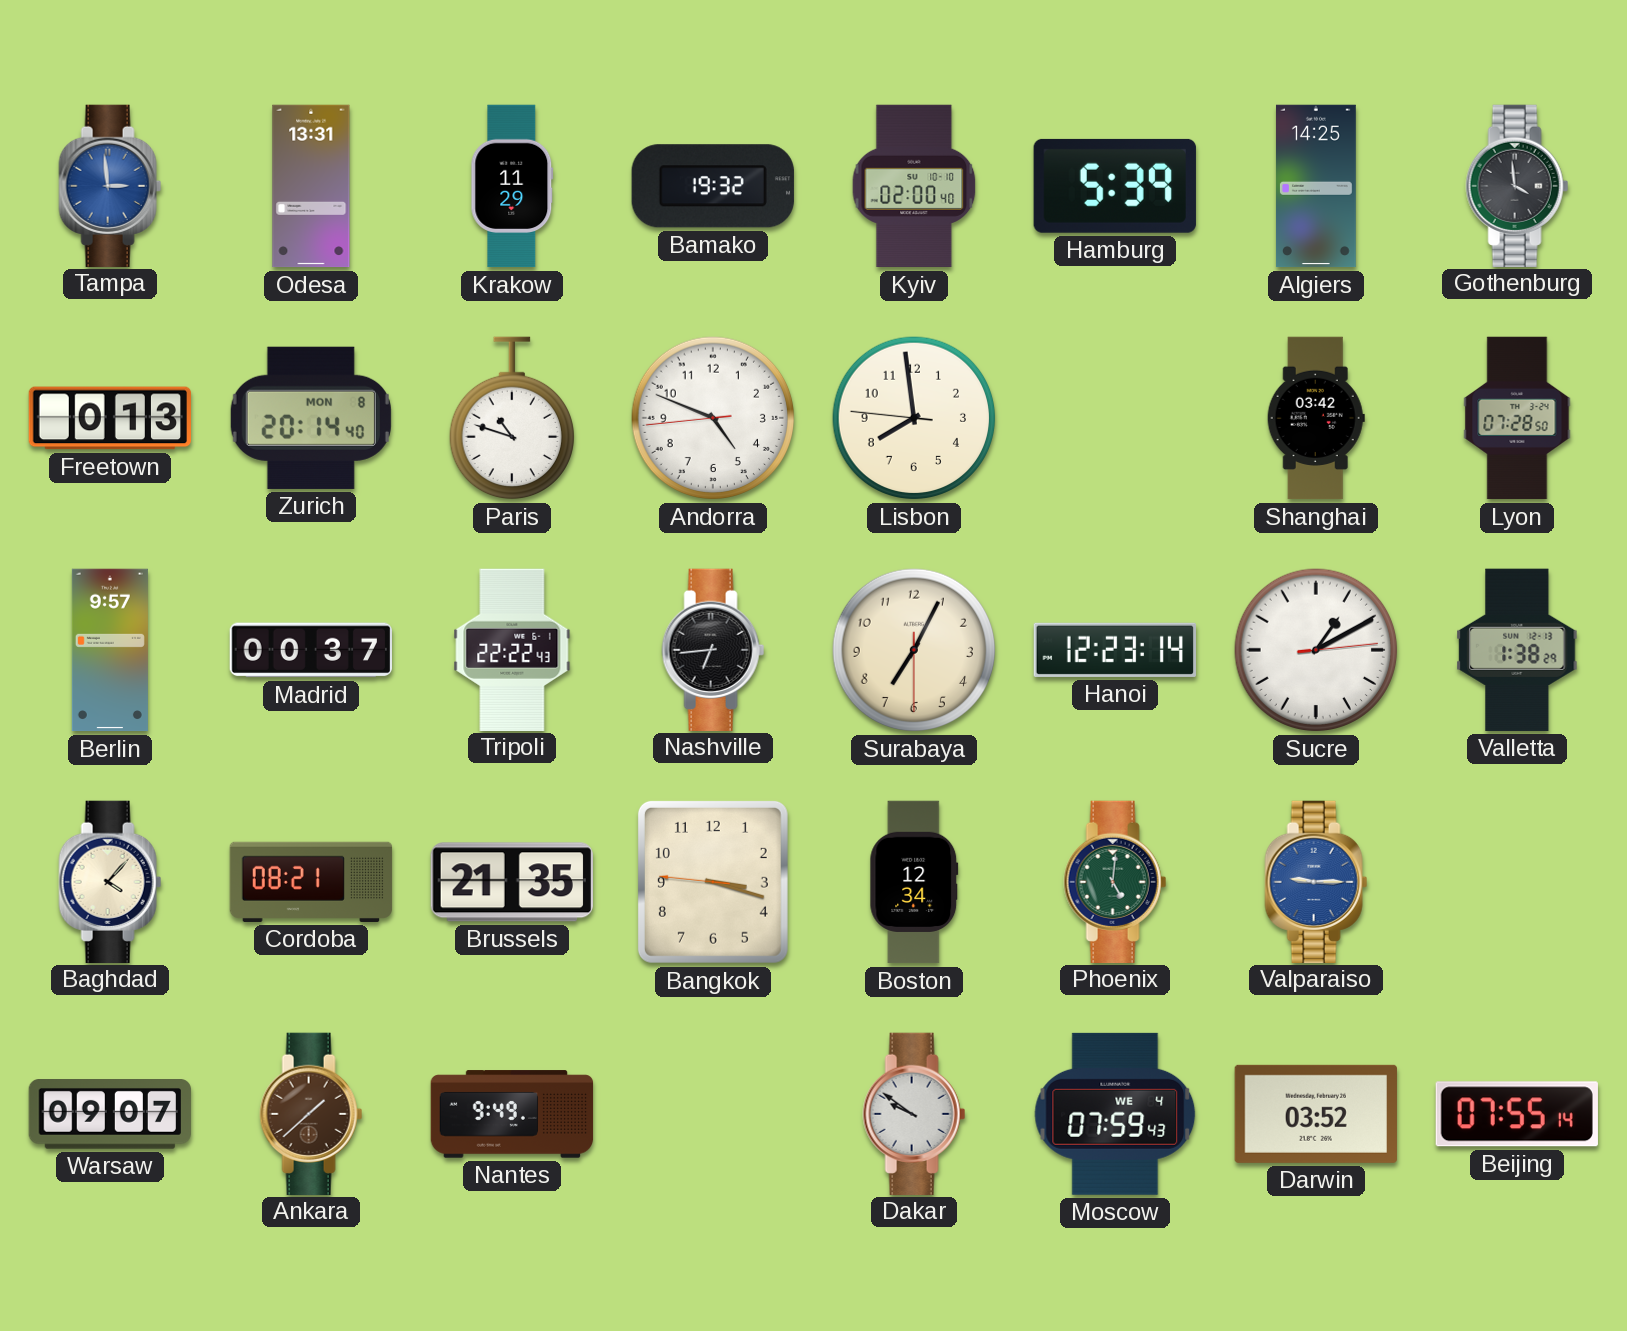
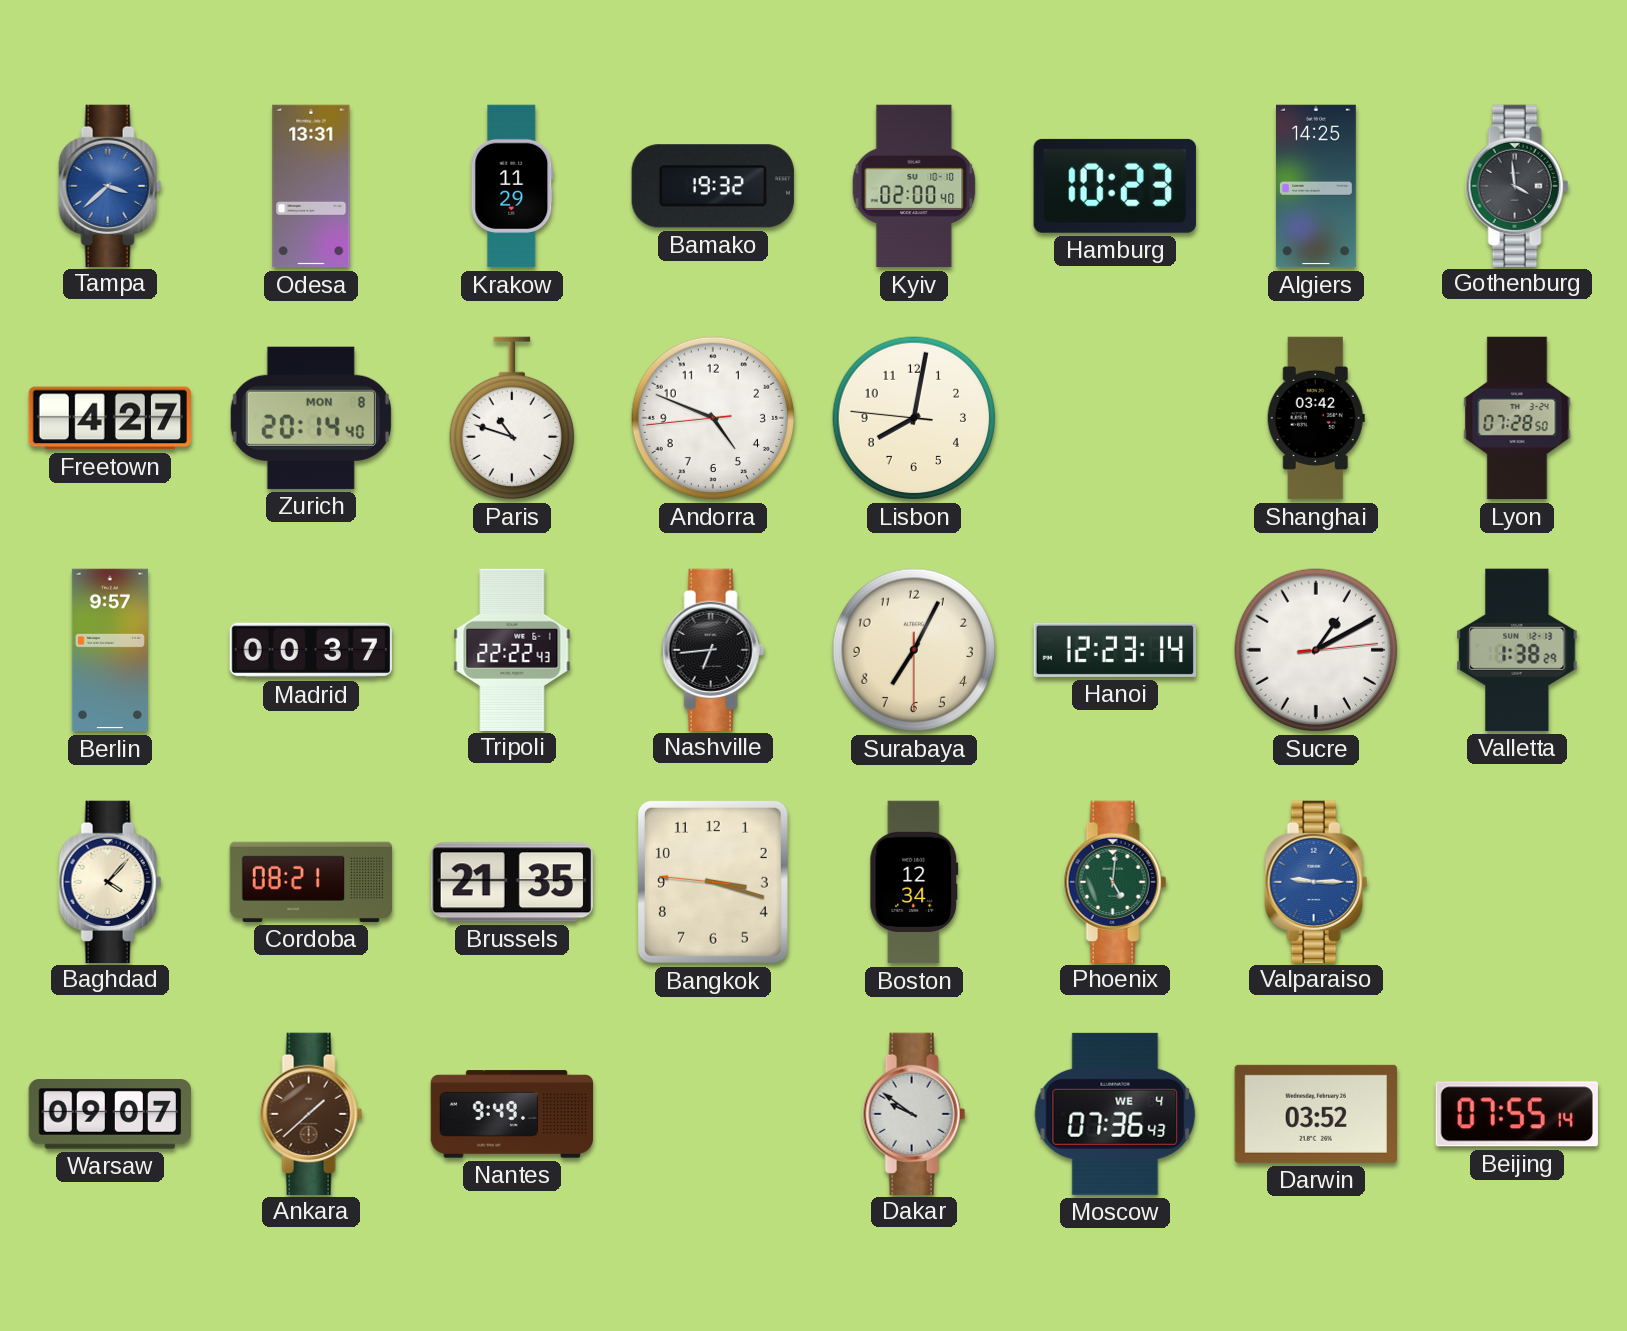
Tampa: 2:59 -> 3:38 (110, 185)
Hamburg: 5:39 -> 10:23 (1115, 186)
Freetown: 0:13 -> 4:27 (110, 418)
Lisbon: 7:58 -> 8:01 (914, 418)
Moscow: 07:59 -> 07:36 (1115, 1114)
